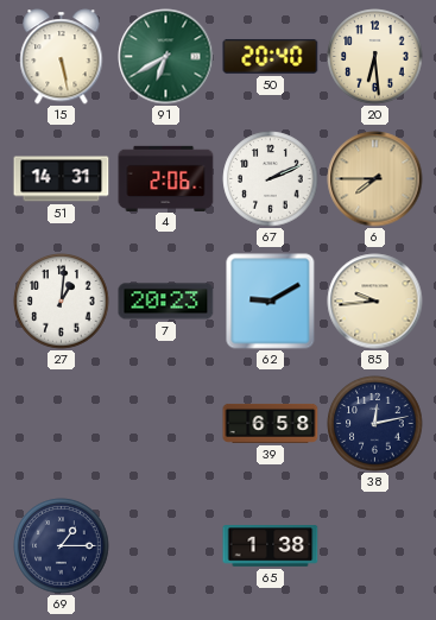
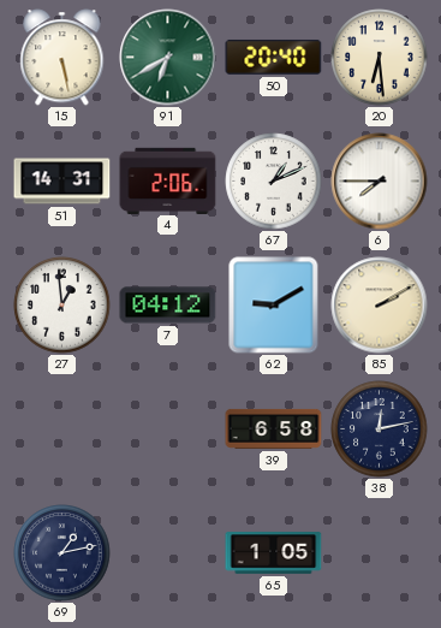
67: 2:11 -> 1:11 (274, 182)
6 dial: champagne -> white (380, 182)
27: 1:01 -> 12:59 (62, 306)
7: 20:23 -> 04:12 (168, 306)
85: 9:44 -> 2:10 (380, 306)
69: 1:15 -> 1:13 (62, 553)
65: 1:38 -> 1:05 (274, 553)
